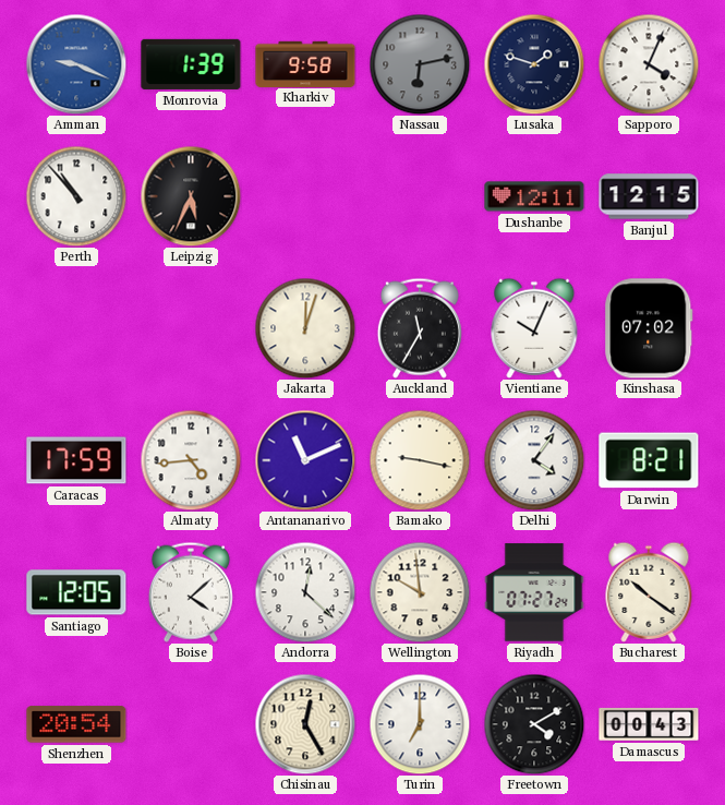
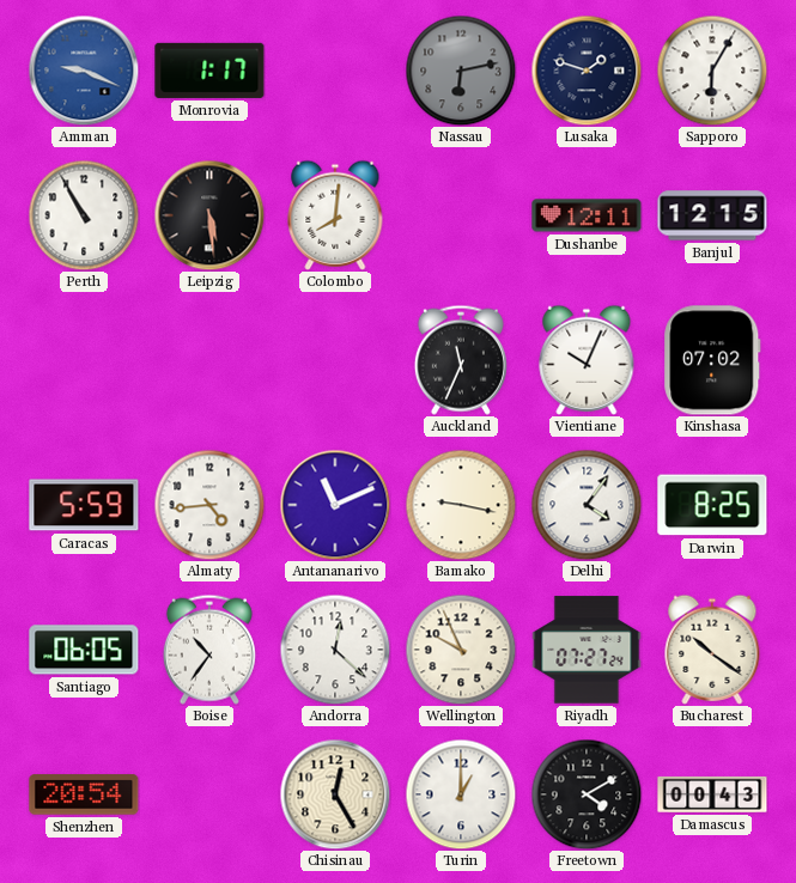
Monrovia: 1:39 -> 1:17 (209, 71)
Kharkiv: 9:58 -> none (305, 63)
Sapporo: 4:04 -> 6:05 (712, 71)
Perth: 10:53 -> 10:55 (84, 215)
Leipzig: 5:34 -> 5:29 (209, 215)
Colombo: none -> 8:01 (335, 215)
Jakarta: 12:03 -> none (305, 328)
Auckland: 11:35 -> 11:34 (461, 360)
Caracas: 17:59 -> 5:59 (84, 505)
Darwin: 8:21 -> 8:25 (712, 505)
Santiago: 12:05 -> 06:05 (84, 650)
Boise: 4:08 -> 10:36 (209, 650)
Wellington: 9:59 -> 9:56 (461, 650)
Turin: 7:00 -> 1:00 (461, 794)
